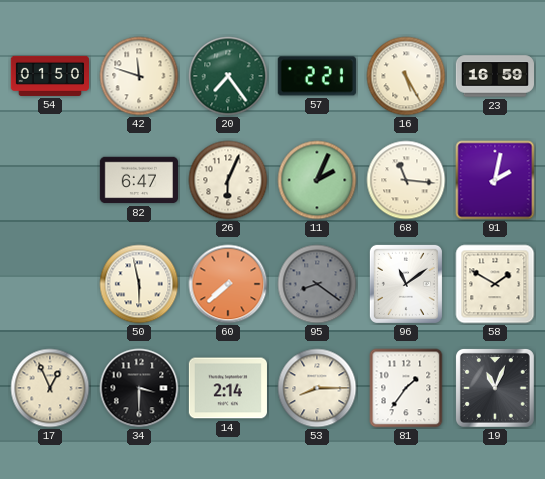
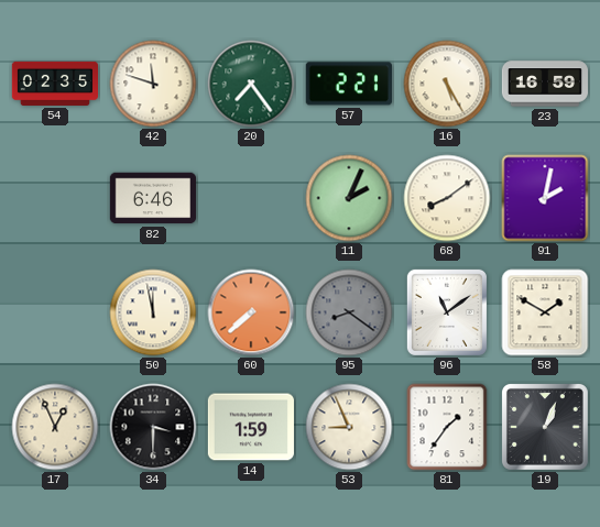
54: 01:50 -> 02:35 (54, 84)
82: 6:47 -> 6:46 (152, 198)
26: 6:04 -> none (228, 180)
68: 11:16 -> 8:09 (447, 198)
50: 5:58 -> 11:58 (153, 312)
14: 2:14 -> 1:59 (251, 427)
53: 8:15 -> 8:56 (349, 427)
19: 11:04 -> 1:04 (545, 427)
